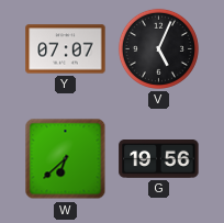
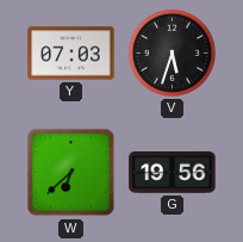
Y: 07:07 -> 07:03 (71, 54)
V: 5:04 -> 5:33 (172, 52)
